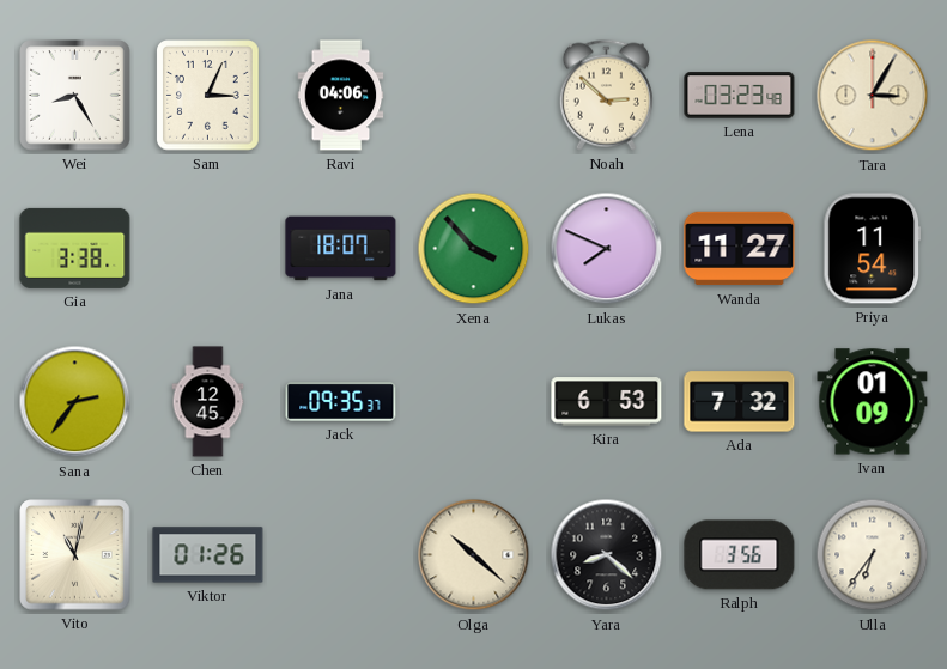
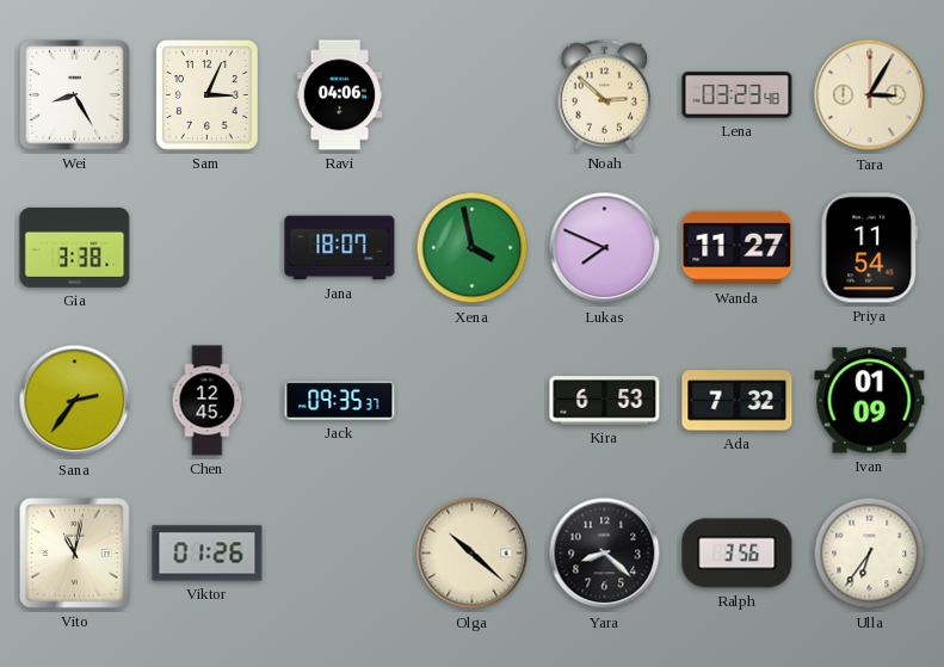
Xena: 3:53 -> 3:58 (473, 248)
